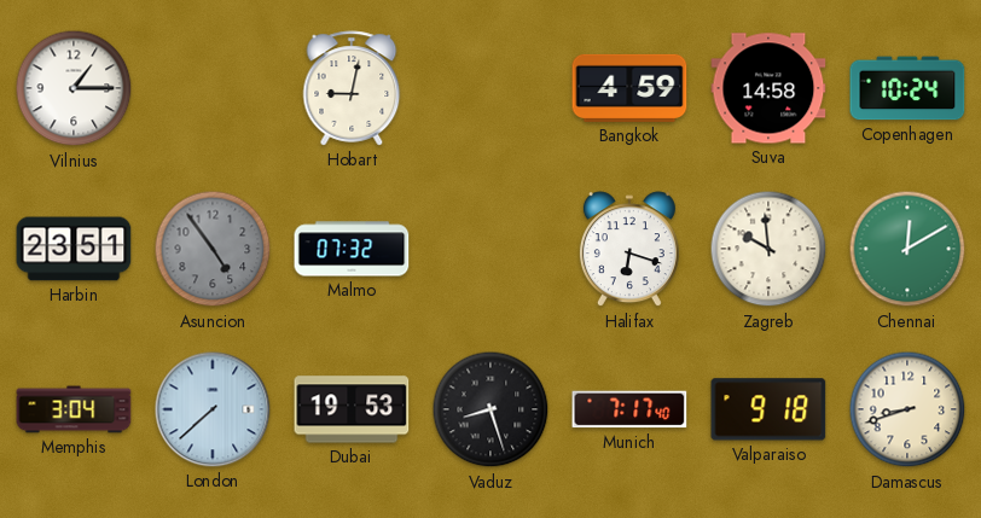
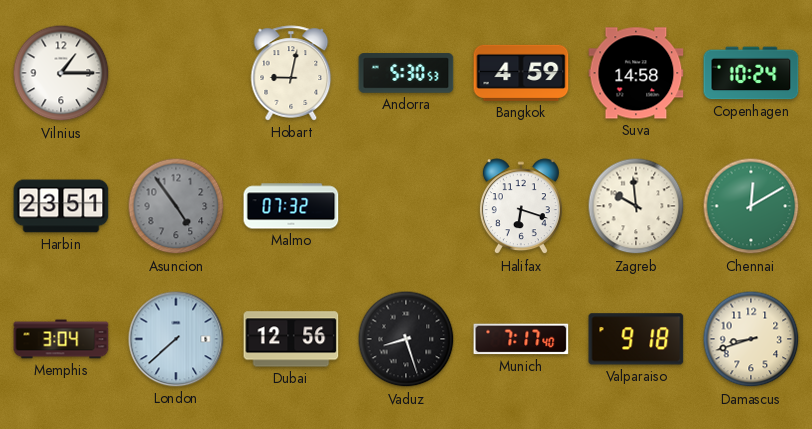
Andorra: none -> 5:30 (406, 73)
Dubai: 19:53 -> 12:56 (291, 339)
